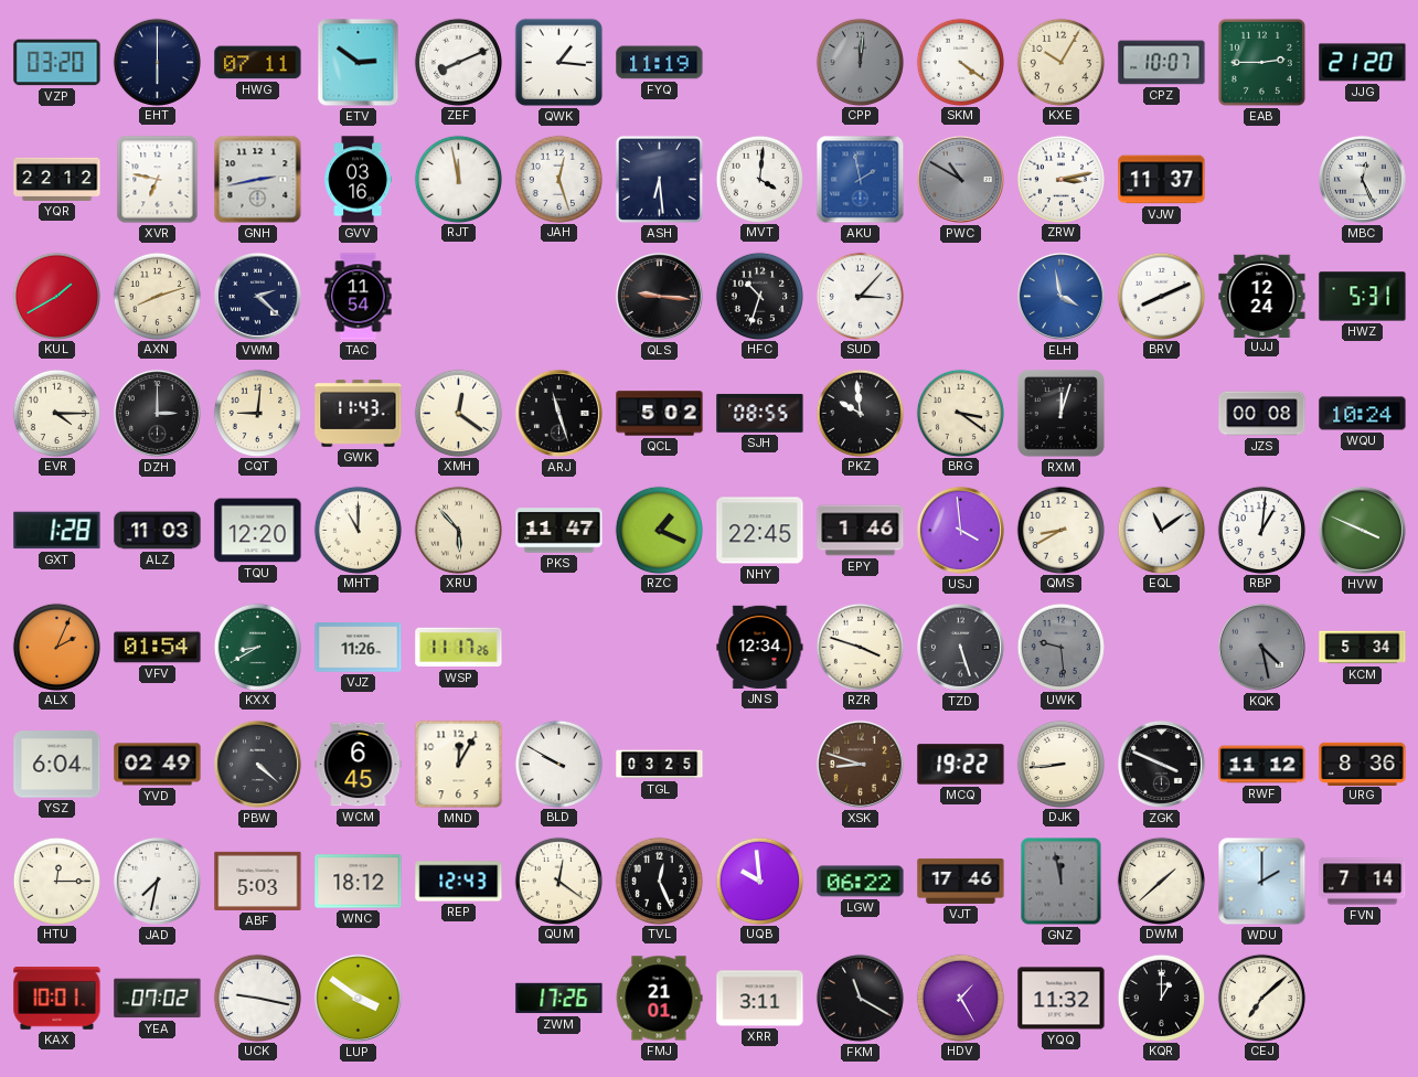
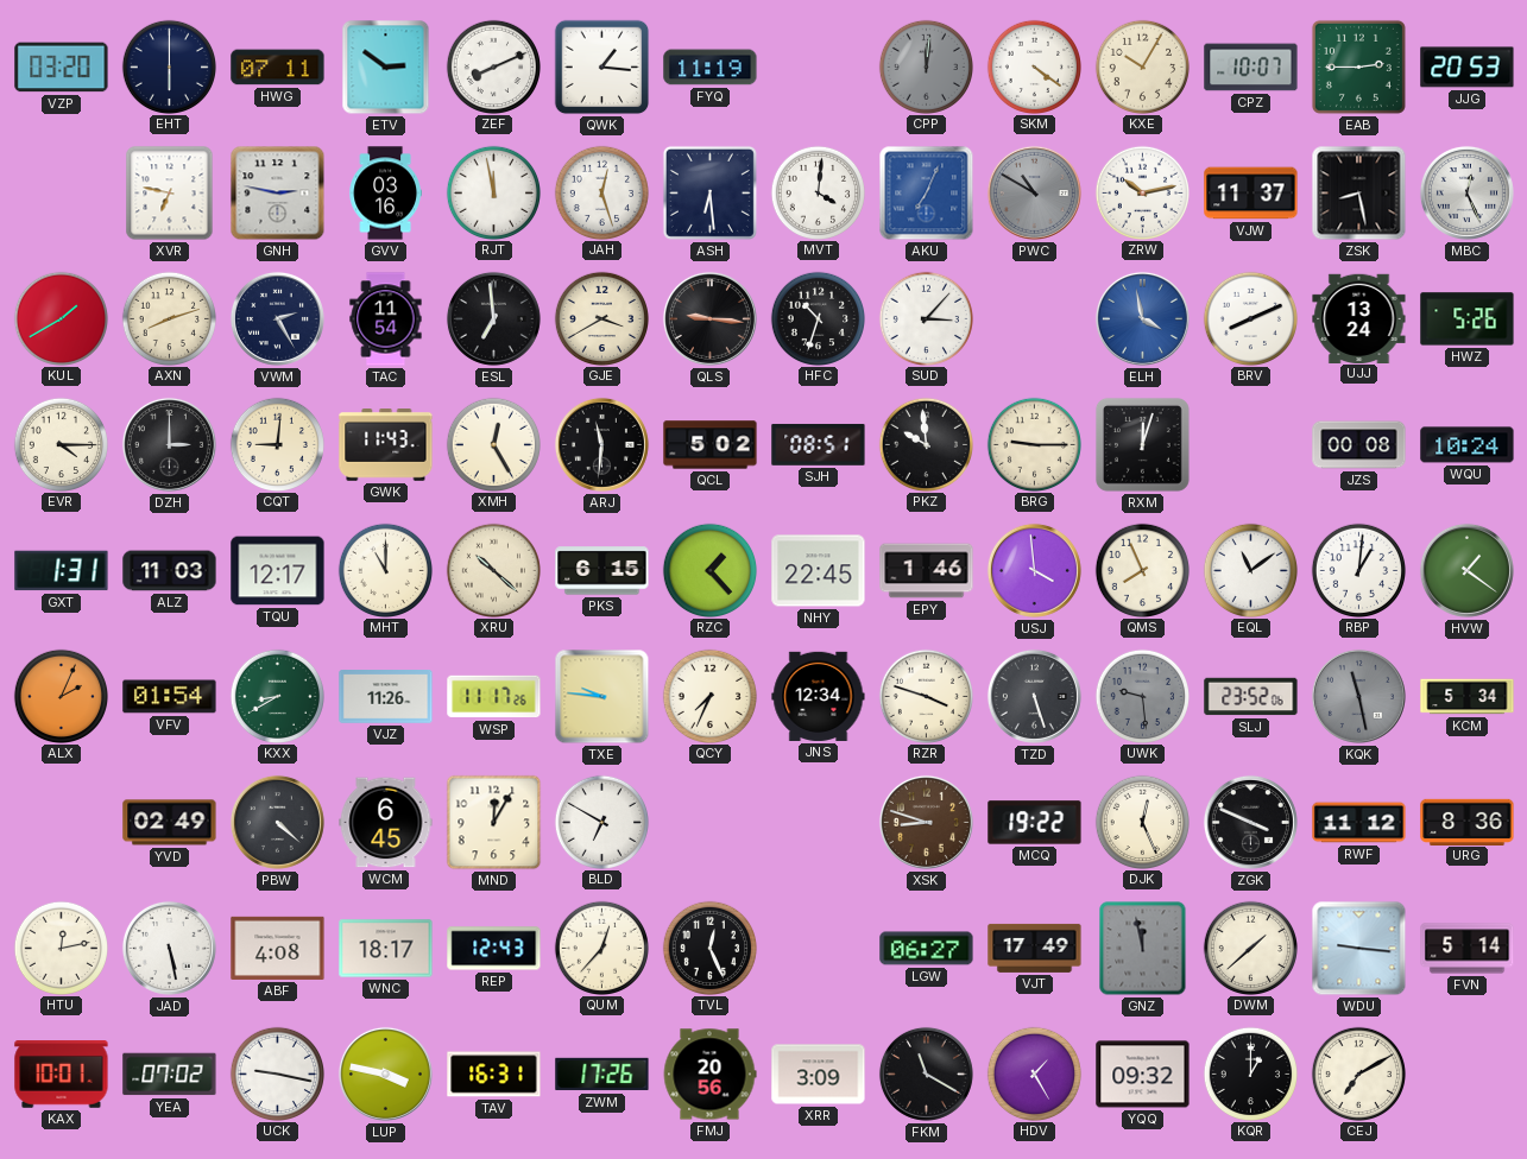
JJG: 21:20 -> 20:53 (1468, 68)
YQR: 22:12 -> none (57, 179)
GNH: 2:43 -> 2:47 (278, 194)
AKU: 1:58 -> 7:04 (927, 194)
ZRW: 3:13 -> 10:13 (1142, 192)
ZSK: none -> 8:28 (1359, 194)
VWM: 2:22 -> 2:25 (277, 318)
ESL: none -> 6:59 (493, 318)
GJE: none -> 3:40 (601, 318)
UJJ: 12:24 -> 13:24 (1359, 318)
HWZ: 5:31 -> 5:26 (1468, 319)
XMH: 12:21 -> 12:25 (493, 444)
ARJ: 11:27 -> 11:31 (601, 444)
SJH: 08:55 -> 08:51 (819, 445)
BRG: 3:21 -> 9:15 (1034, 444)
GXT: 1:28 -> 1:31 (62, 571)
TQU: 12:20 -> 12:17 (278, 571)
XRU: 5:53 -> 10:22 (493, 570)
PKS: 11:47 -> 6:15 (602, 571)
RZC: 1:19 -> 1:23 (709, 570)
QMS: 8:40 -> 7:56 (1142, 570)
HVW: 3:49 -> 1:21 (1466, 570)
TXE: none -> 9:46 (602, 697)
QCY: none -> 7:34 (709, 696)
SLJ: none -> 23:52 (1251, 697)
KQK: 4:28 -> 11:28 (1358, 696)
YSZ: 6:04 -> none (57, 765)
BLD: 9:50 -> 6:50 (601, 822)
TGL: 03:25 -> none (660, 765)
DJK: 8:44 -> 12:26 (1142, 822)
HTU: 12:15 -> 12:13 (61, 948)
JAD: 7:32 -> 5:28 (169, 948)
ABF: 5:03 -> 4:08 (278, 948)
WNC: 18:12 -> 18:17 (386, 949)
QUM: 12:21 -> 12:37 (601, 948)
UQB: 9:59 -> none (759, 881)
LGW: 06:22 -> 06:27 (927, 949)
VJT: 17:46 -> 17:49 (1035, 948)
WDU: 2:00 -> 9:16 (1359, 949)
FVN: 7:14 -> 5:14 (1468, 949)
LUP: 3:51 -> 3:47 (385, 1073)
TAV: none -> 16:31 (494, 1075)
FMJ: 21:01 -> 20:56 (709, 1075)
XRR: 3:11 -> 3:09 (819, 1075)
YQQ: 11:32 -> 09:32 (1143, 1075)
CEJ: 7:08 -> 7:10 (1358, 1073)
